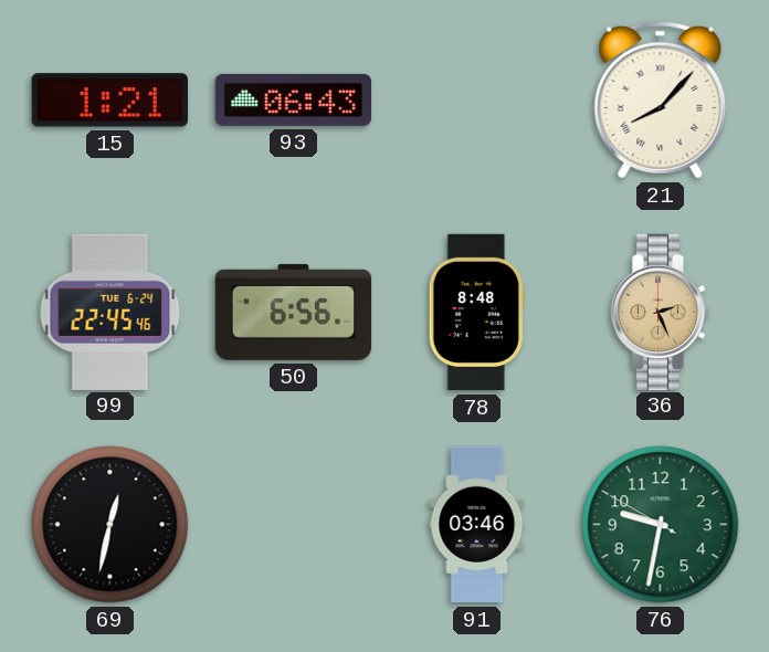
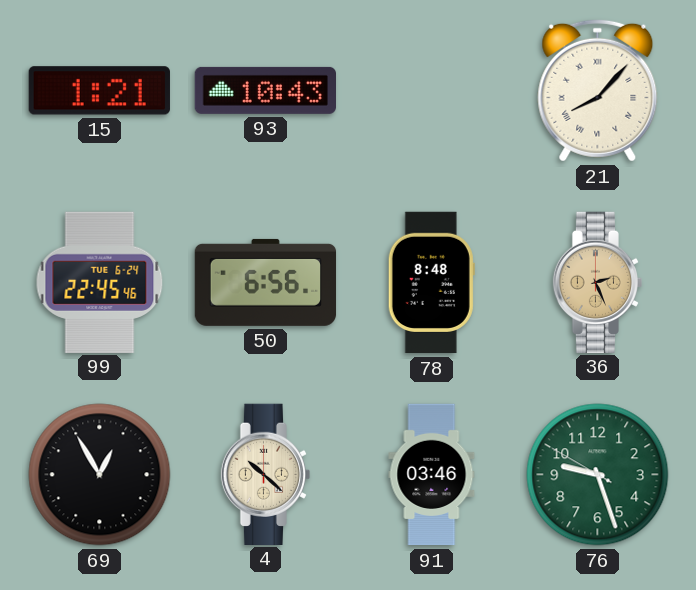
93: 06:43 -> 10:43 (265, 90)
69: 12:32 -> 12:55 (100, 475)
4: none -> 10:22 (266, 474)
76: 9:31 -> 9:26 (598, 475)
